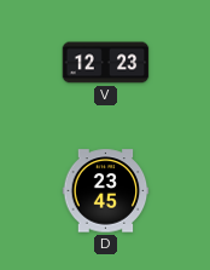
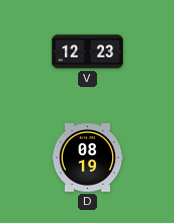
D: 23:45 -> 08:19 (88, 158)
